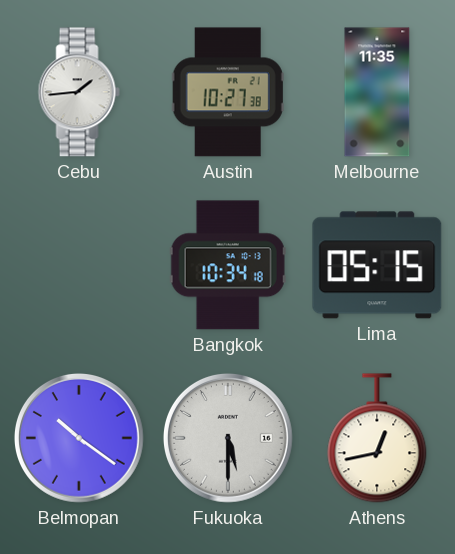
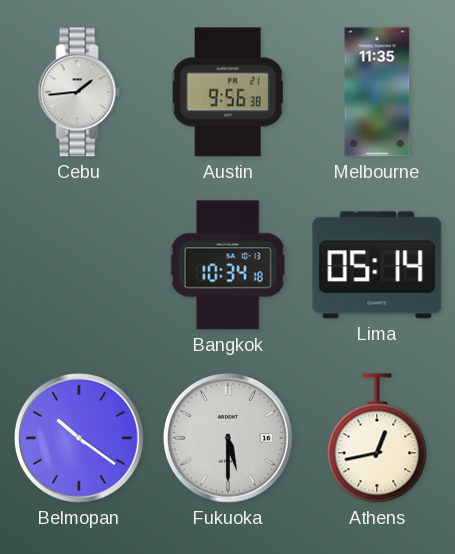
Austin: 10:27 -> 9:56 (228, 92)
Lima: 05:15 -> 05:14 (377, 265)
